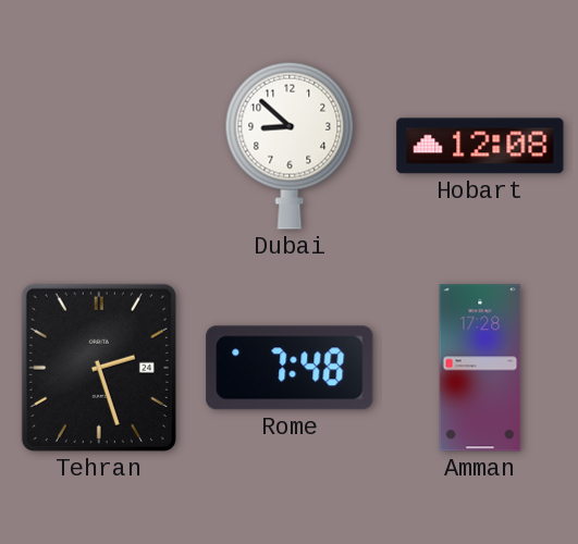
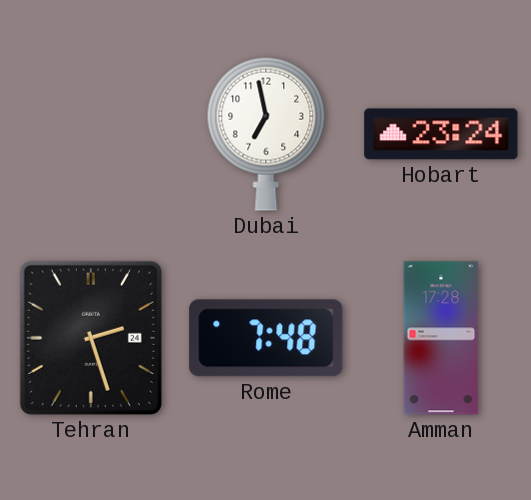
Dubai: 8:52 -> 6:58 (266, 134)
Hobart: 12:08 -> 23:24 (441, 134)
